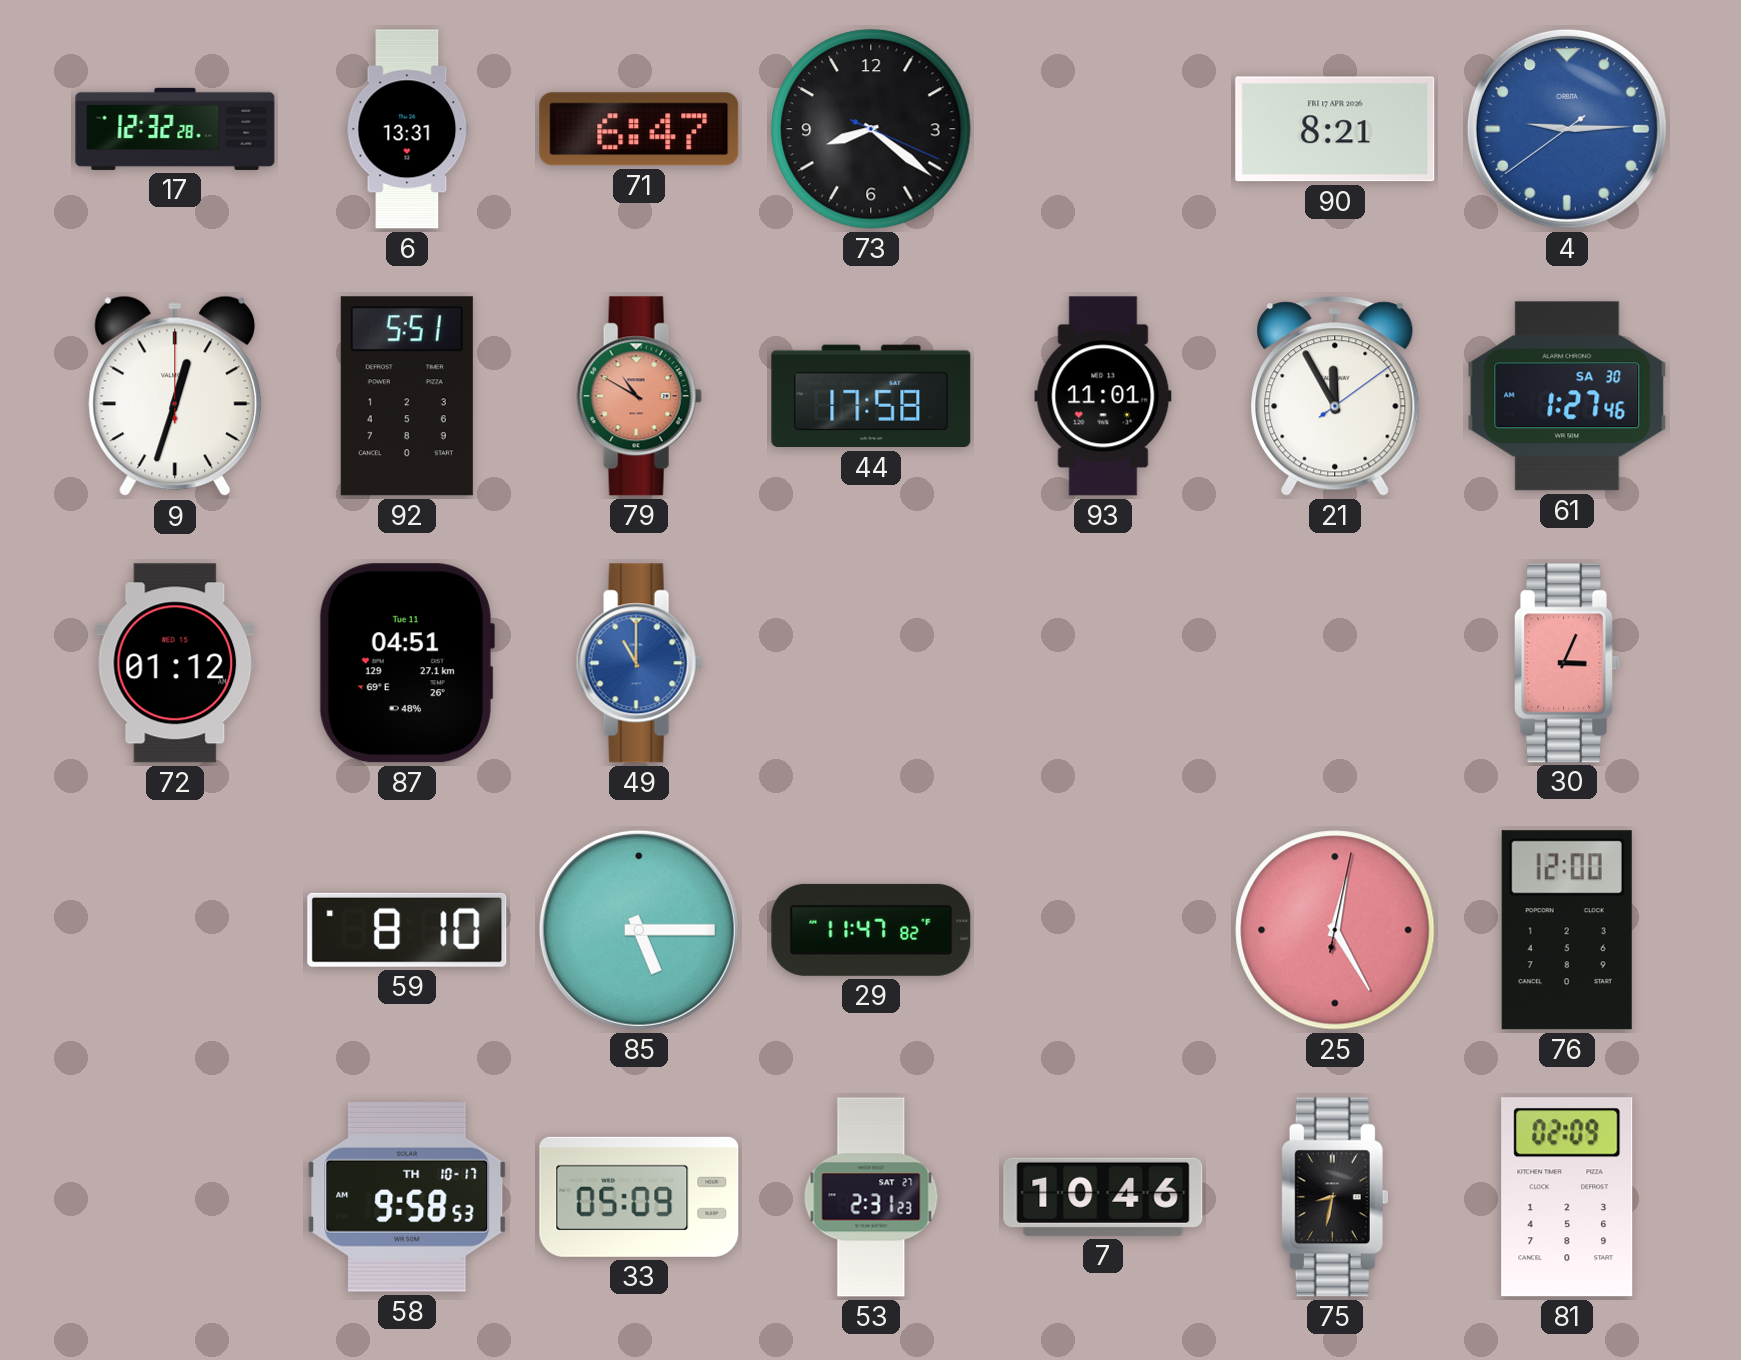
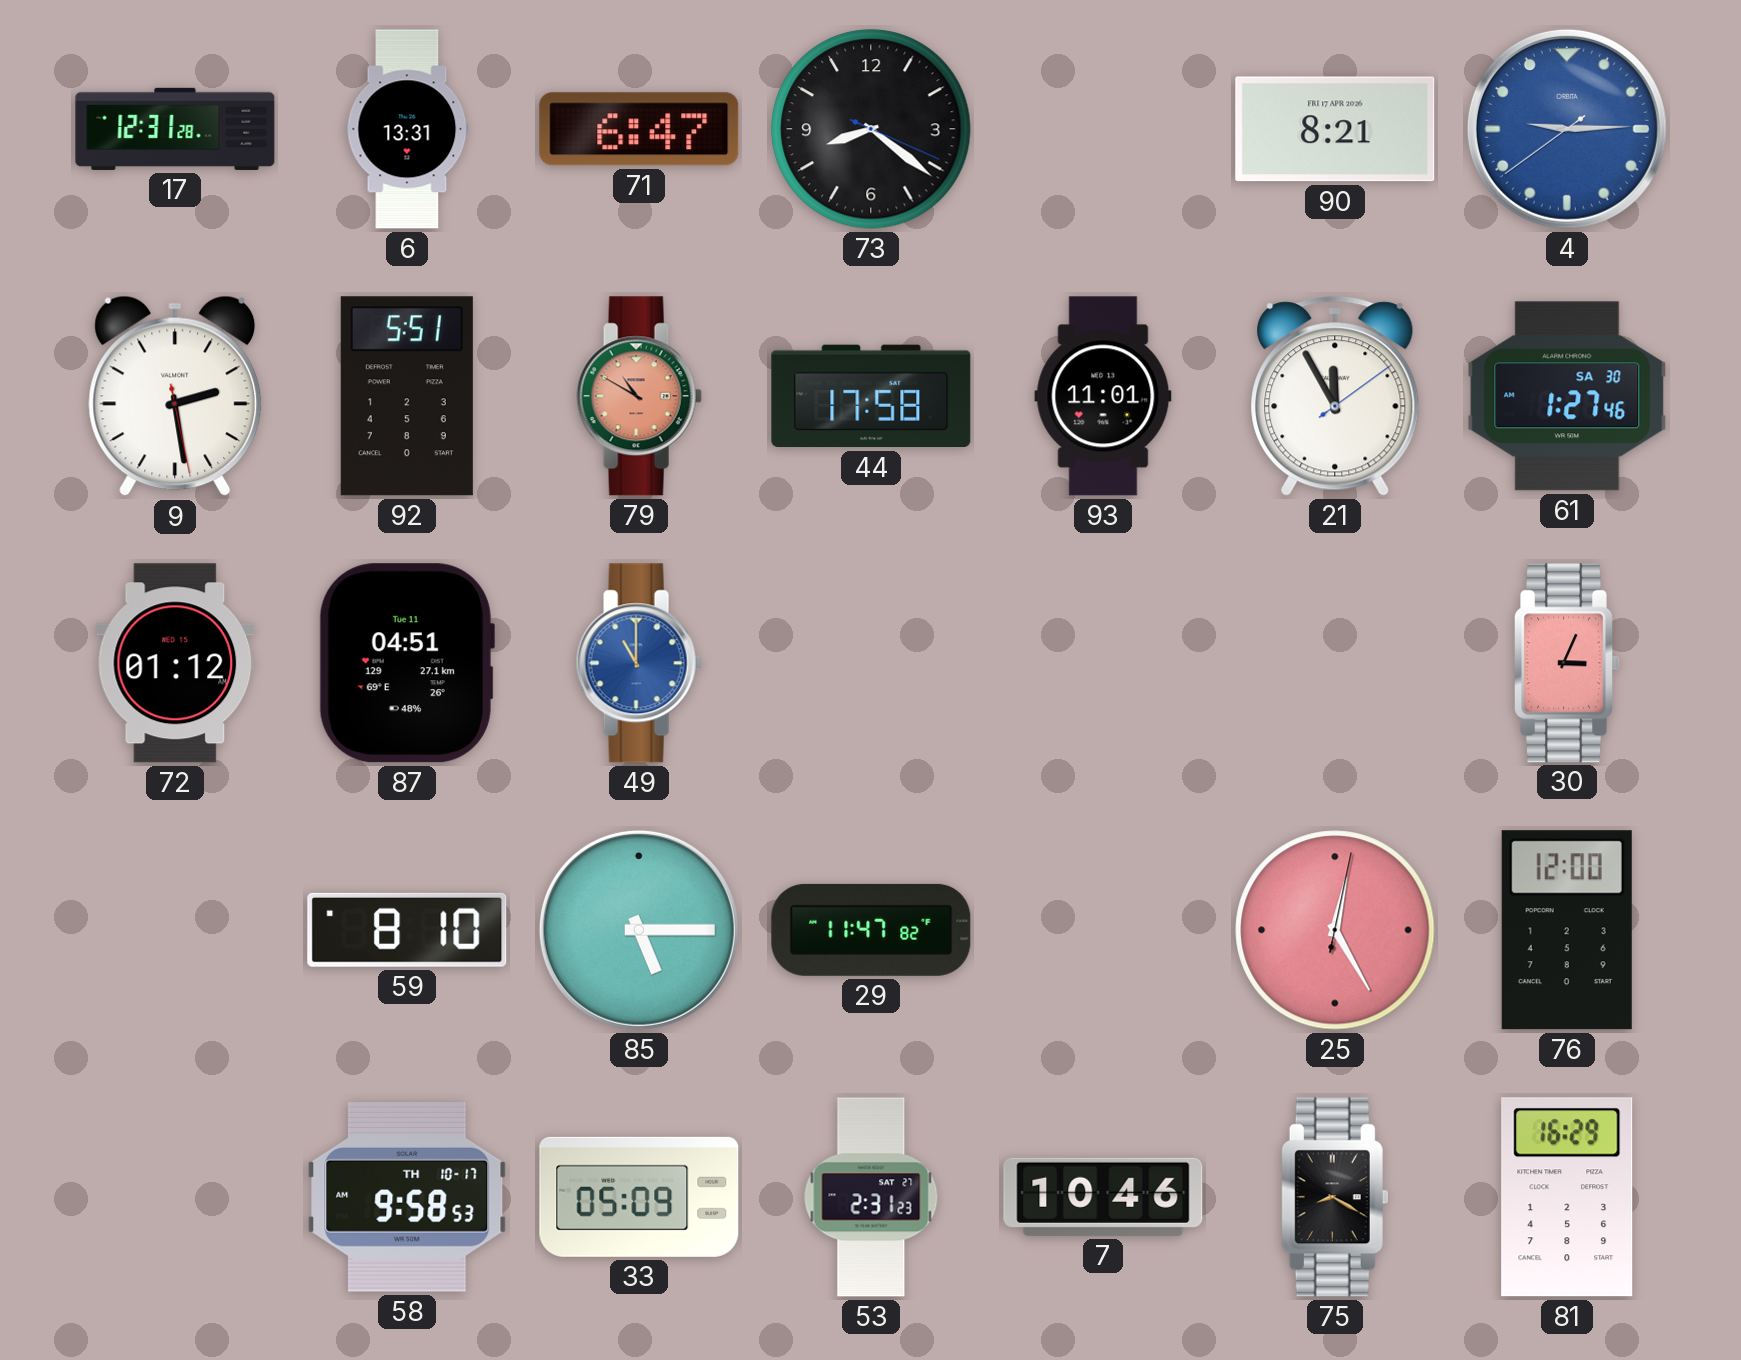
17: 12:32 -> 12:31 (175, 129)
9: 12:33 -> 2:28 (175, 396)
75: 8:32 -> 8:20 (1335, 1197)
81: 02:09 -> 16:29 (1567, 1197)
